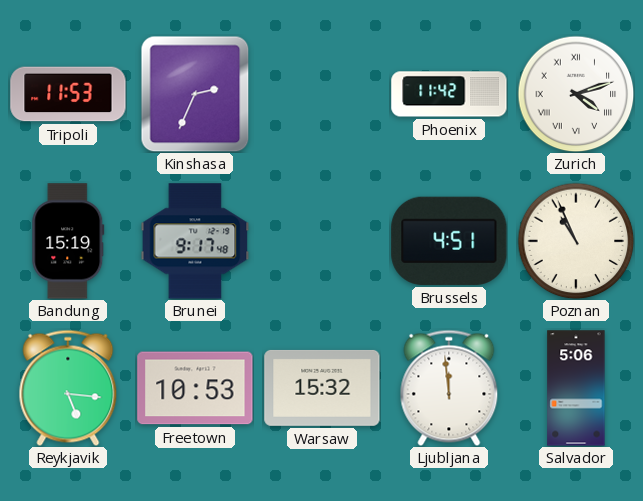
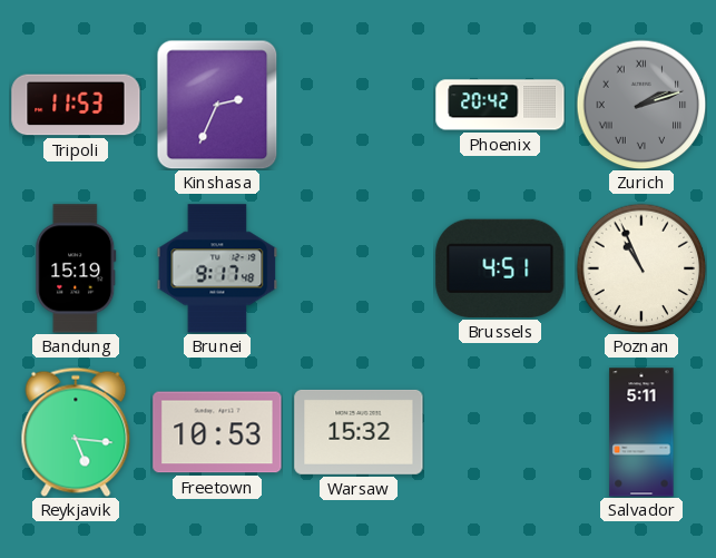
Phoenix: 11:42 -> 20:42 (500, 105)
Zurich: 4:12 -> 2:12 (641, 105)
Zurich dial: white -> grey (641, 105)
Ljubljana: 11:59 -> none (449, 388)
Salvador: 5:06 -> 5:11 (641, 432)
